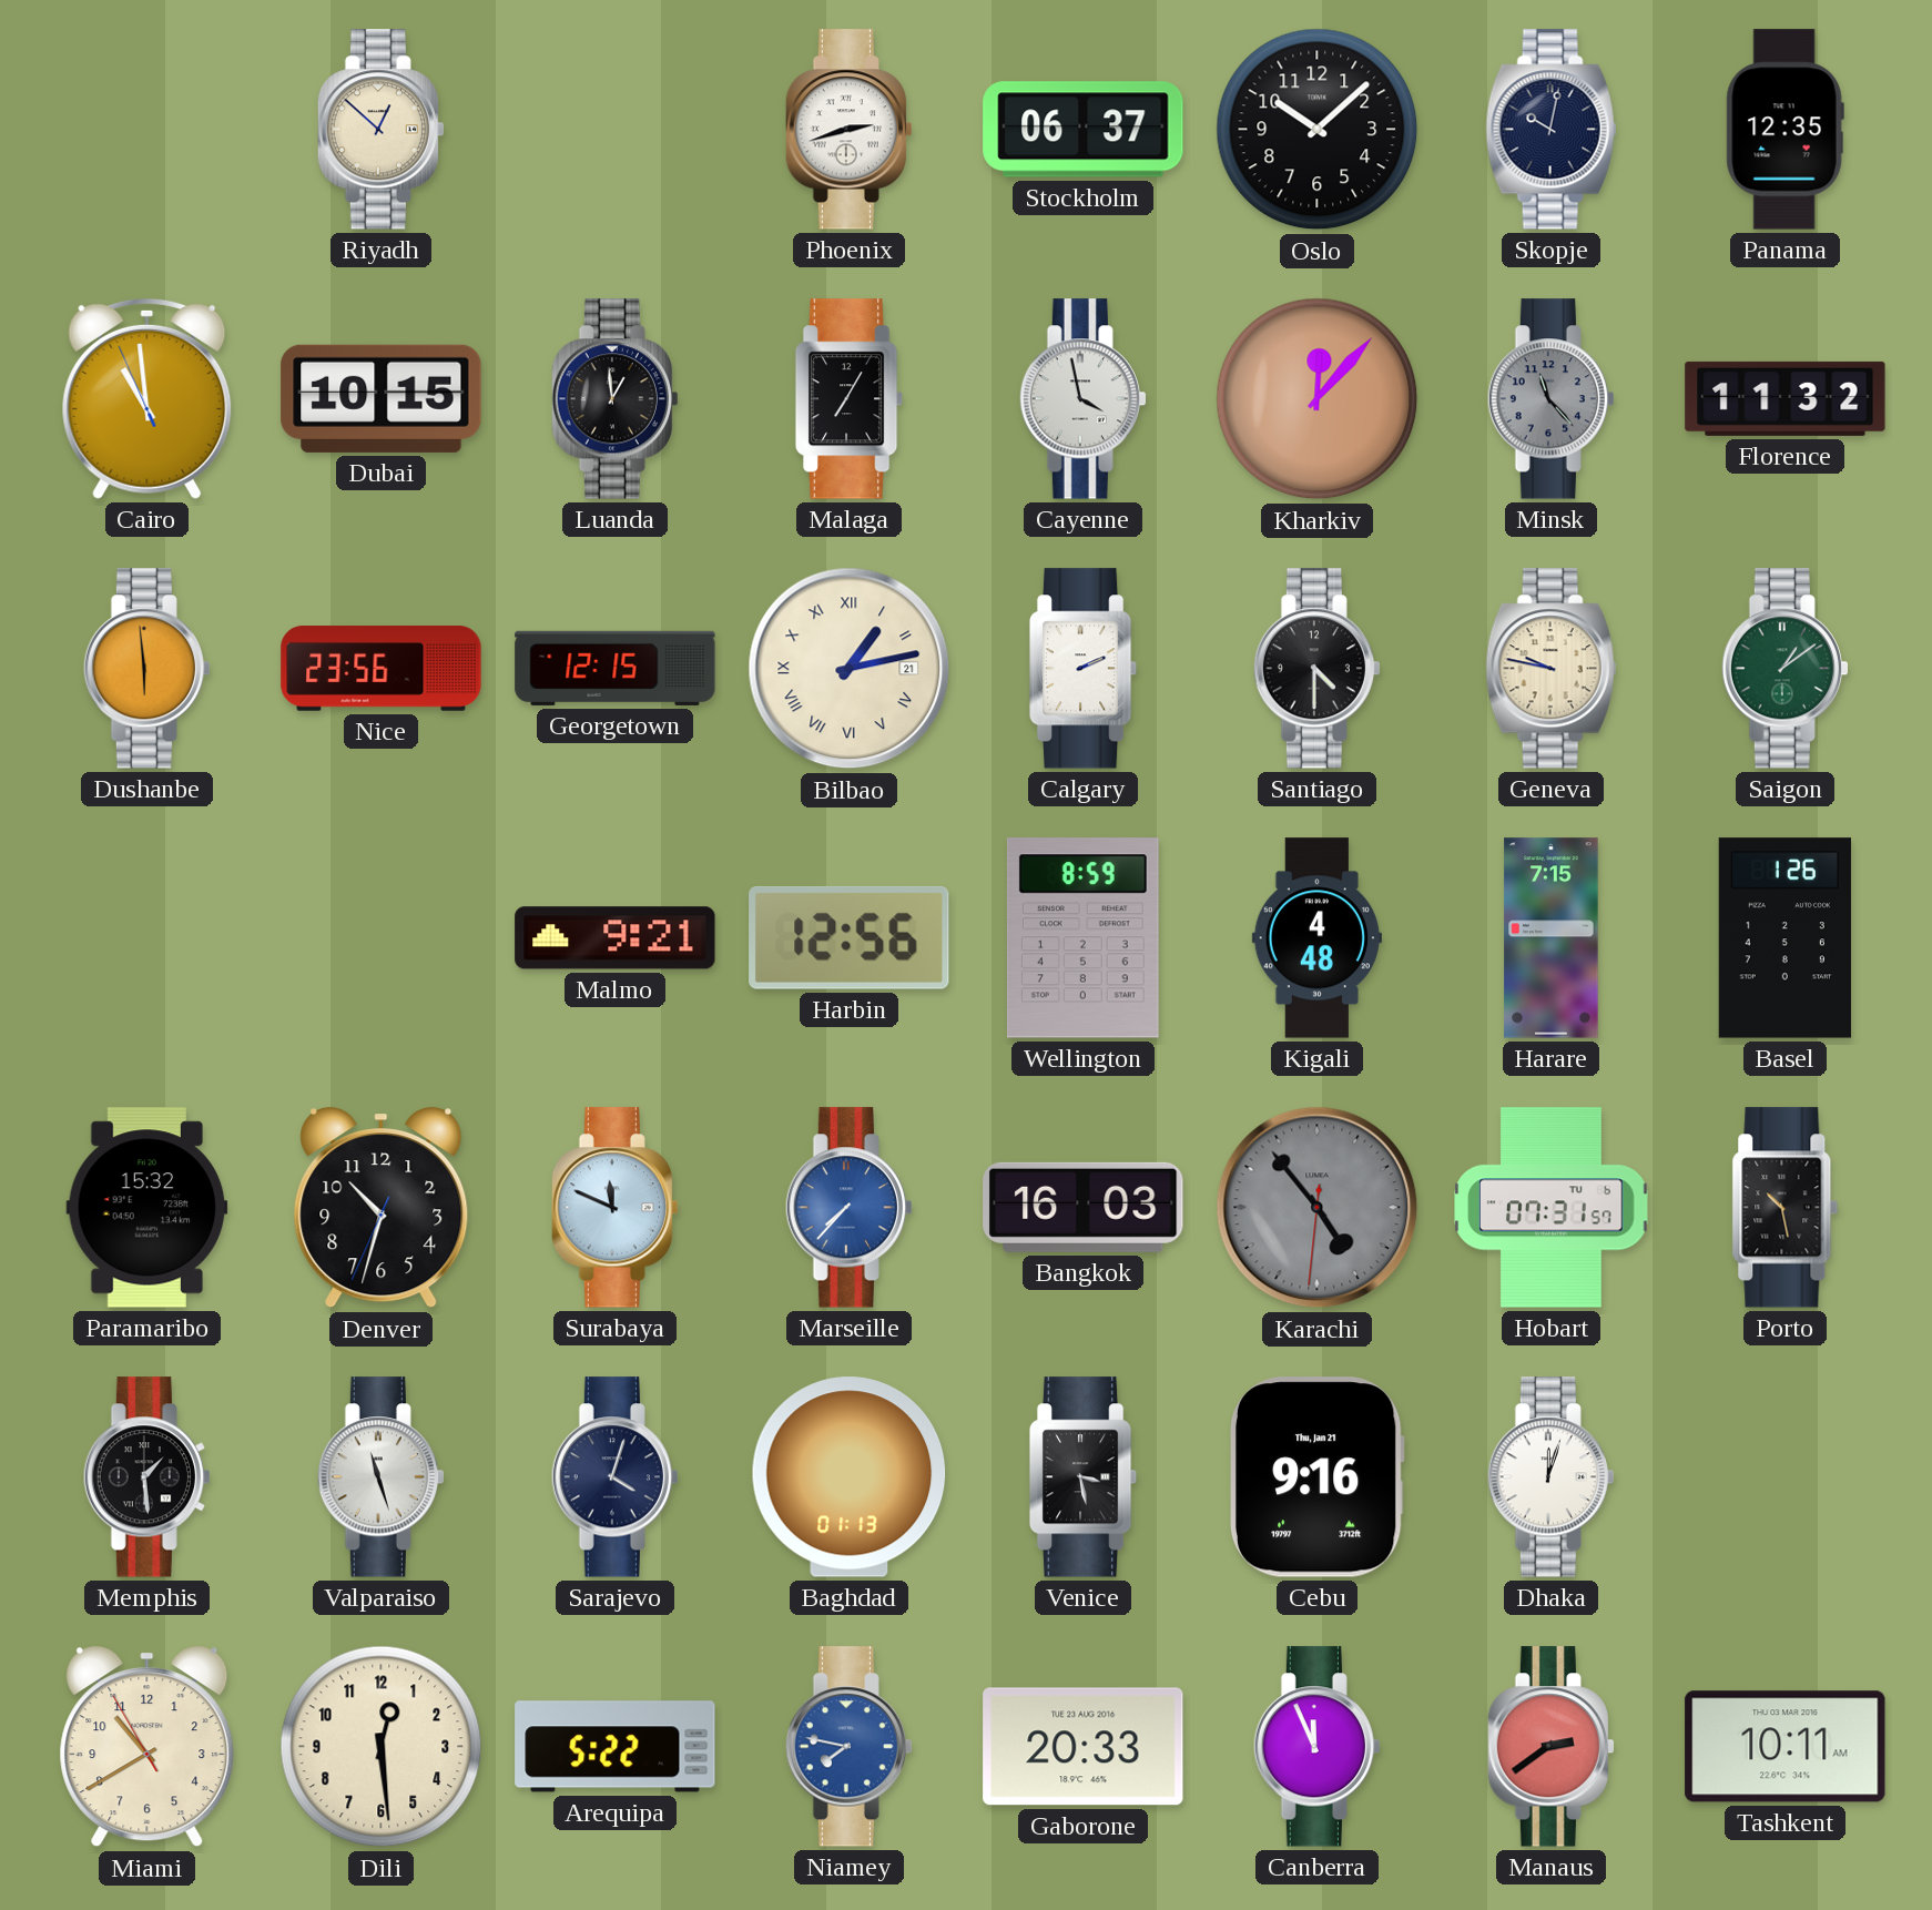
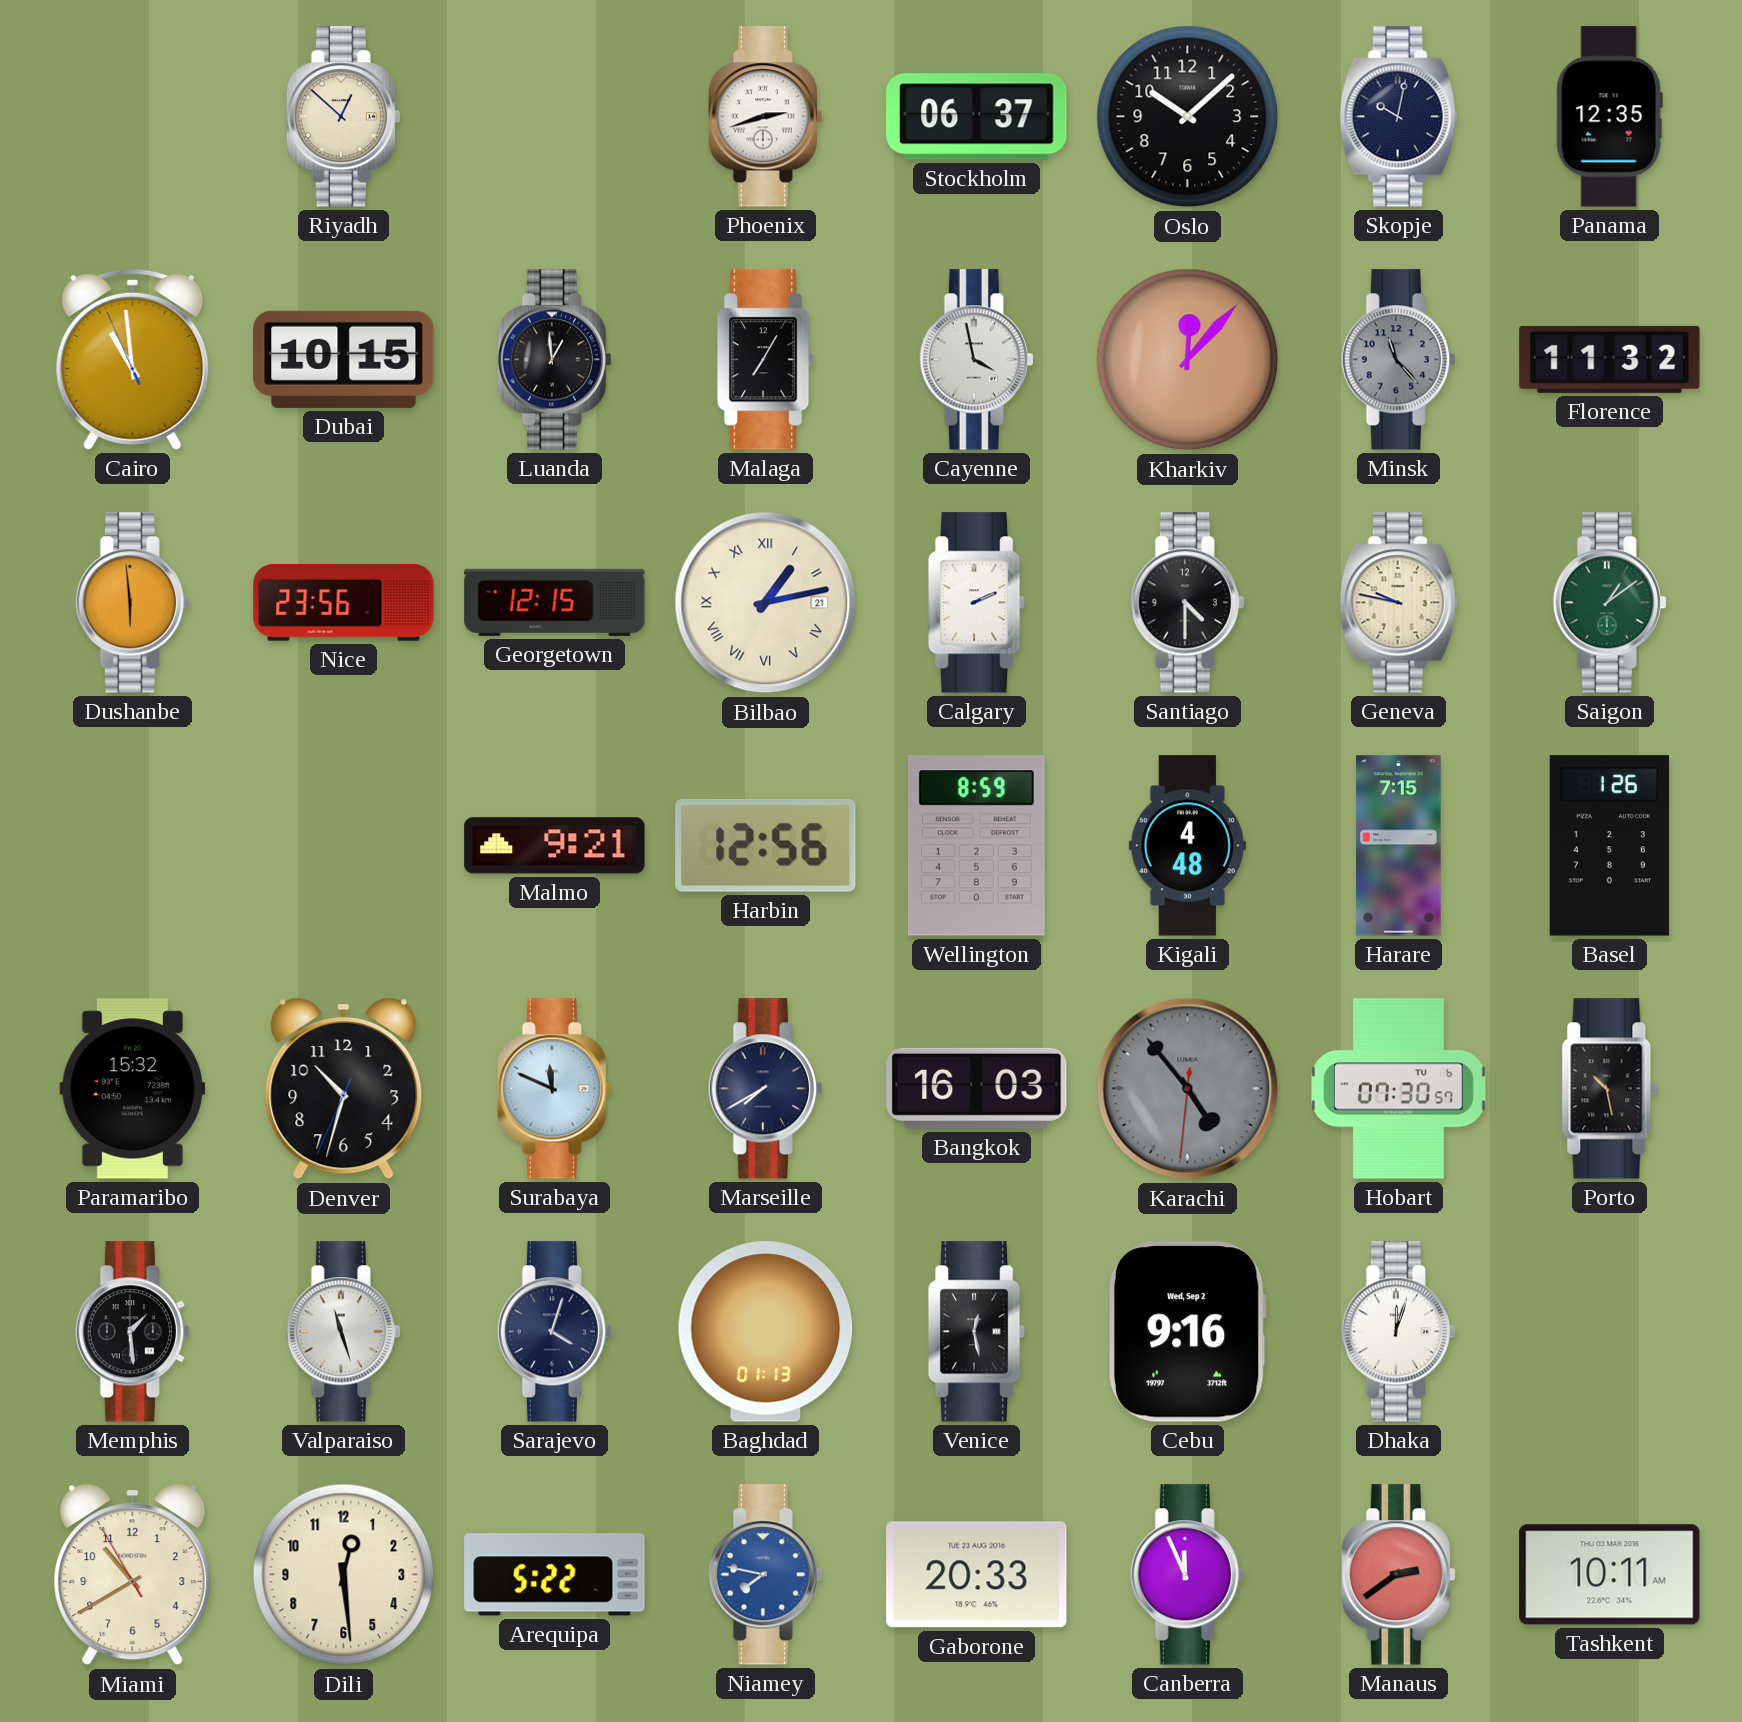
Marseille: 7:37 -> 7:40 (765, 1089)
Marseille dial: blue -> navy (765, 1089)
Hobart: 07:31 -> 07:30 (1399, 1089)
Venice: 3:28 -> 12:28 (977, 1332)
Cebu date: Thu, Jan 21 -> Wed, Sep 2 (1187, 1332)
